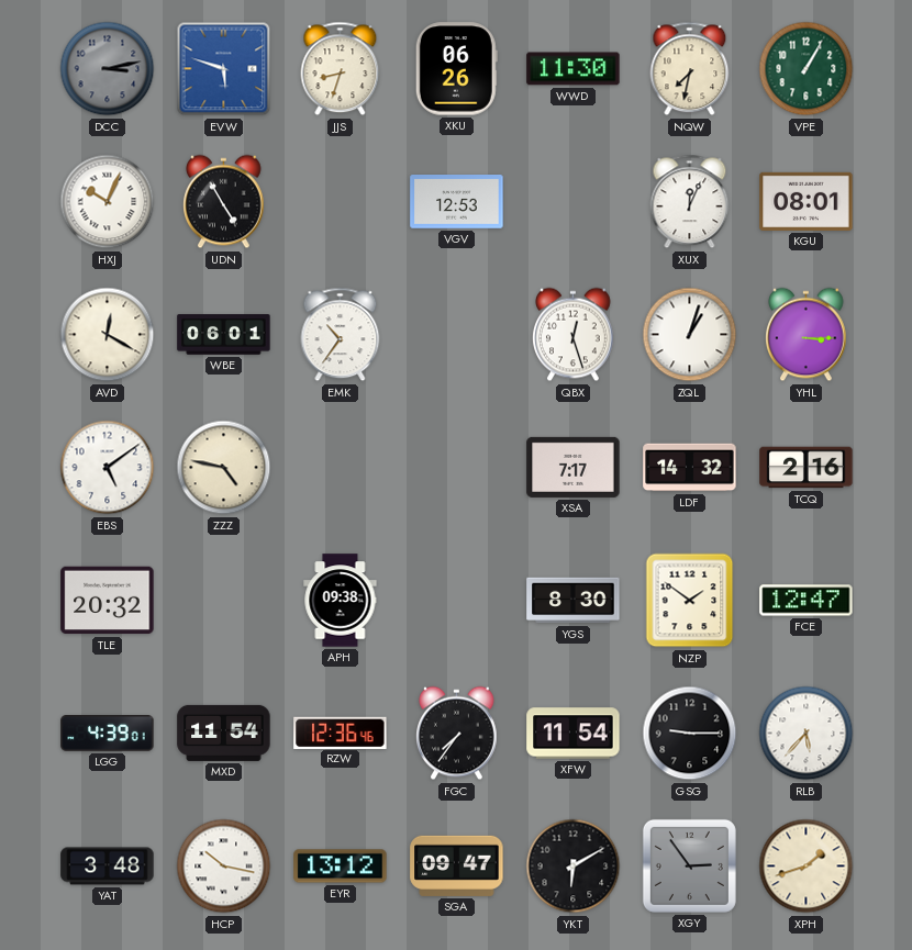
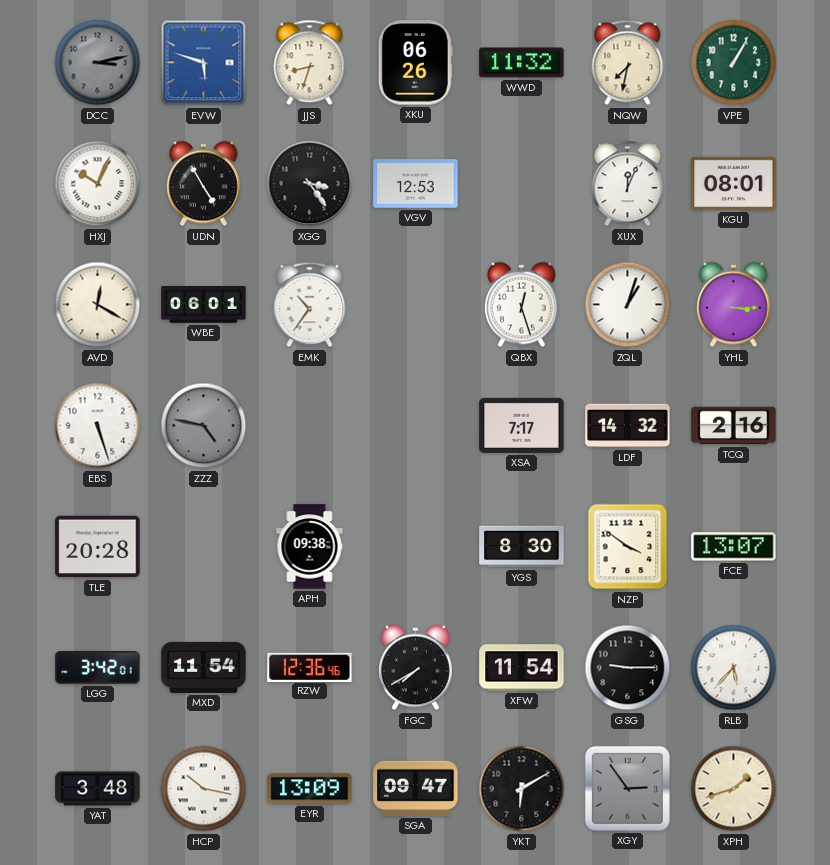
WWD: 11:30 -> 11:32 (522, 63)
XGG: none -> 3:24 (310, 184)
EBS: 5:09 -> 5:27 (98, 426)
ZZZ dial: cream -> grey (204, 426)
TLE: 20:32 -> 20:28 (98, 547)
NZP: 1:51 -> 3:51 (628, 547)
FCE: 12:47 -> 13:07 (734, 547)
LGG: 4:39 -> 3:42 (98, 668)
FGC: 7:36 -> 7:40 (416, 668)
EYR: 13:12 -> 13:09 (310, 789)
